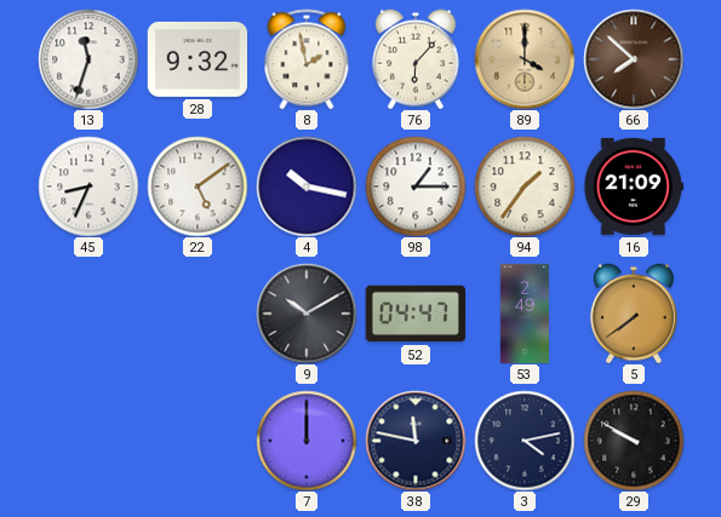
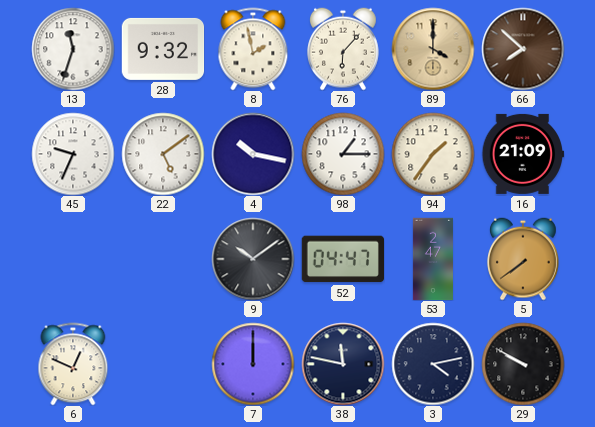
45: 8:34 -> 9:34 (73, 154)
9: 10:10 -> 10:09 (253, 259)
53: 2:49 -> 2:47 (433, 259)
6: none -> 12:49 (73, 364)
